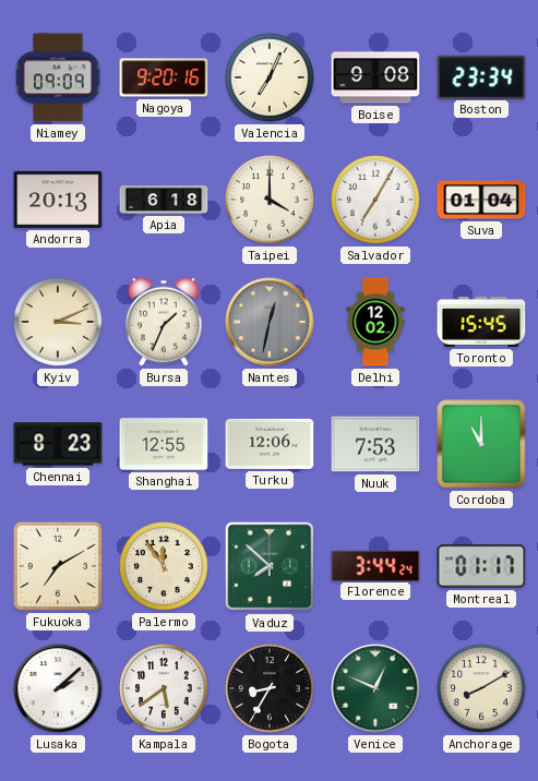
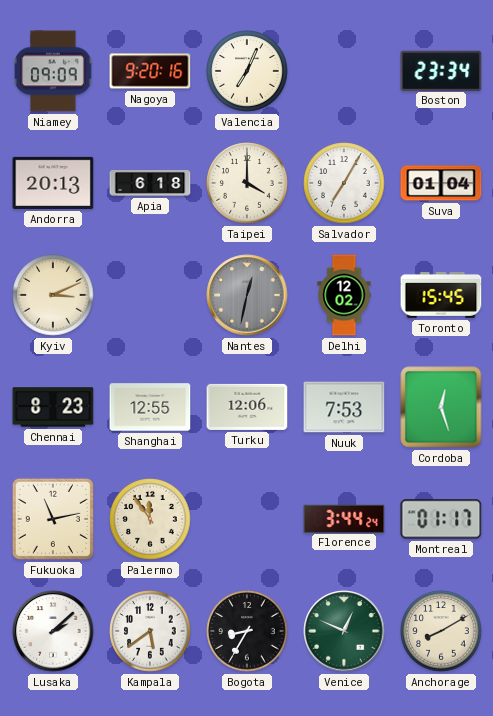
Boise: 9:08 -> none (375, 77)
Bursa: 1:34 -> none (165, 322)
Cordoba: 11:00 -> 12:27 (441, 407)
Fukuoka: 7:10 -> 11:13 (53, 519)
Vaduz: 7:52 -> none (270, 566)
